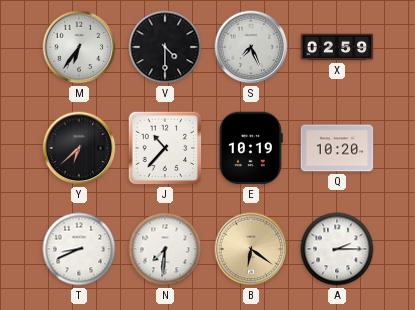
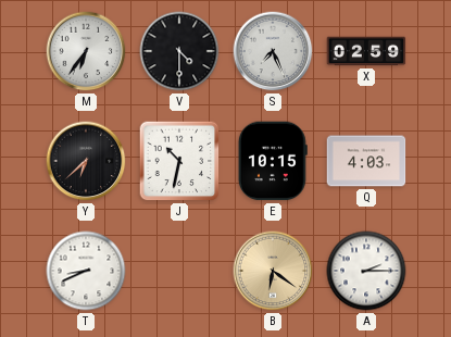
J: 10:37 -> 10:32 (179, 161)
E: 10:19 -> 10:15 (273, 161)
Q: 10:20 -> 4:03 (366, 161)
N: 7:31 -> none (165, 249)
